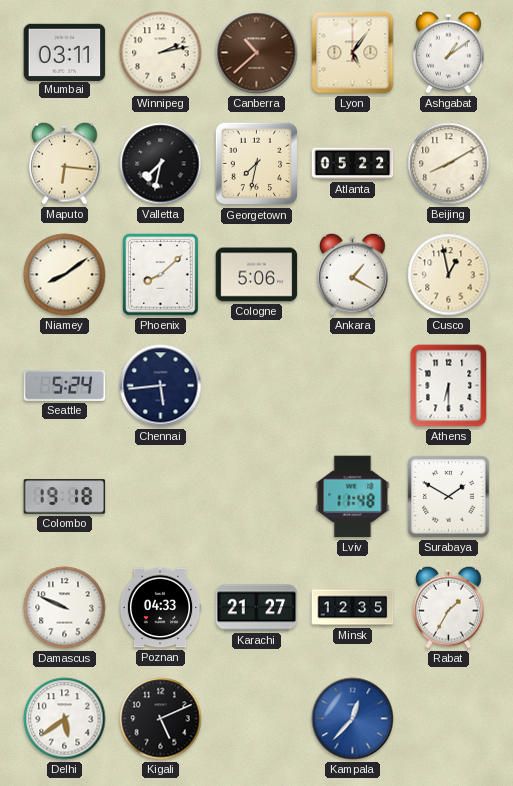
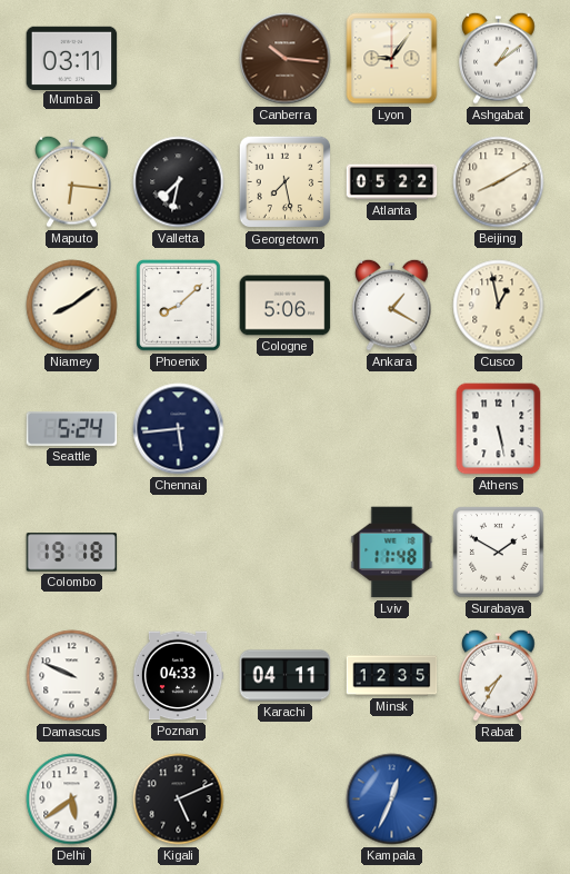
Winnipeg: 2:13 -> none (161, 53)
Canberra: 10:38 -> 10:16 (286, 59)
Lyon: 5:06 -> 9:06 (392, 59)
Georgetown: 7:32 -> 7:28 (286, 182)
Athens: 6:30 -> 5:28 (499, 429)
Karachi: 21:27 -> 04:11 (286, 676)
Rabat: 1:35 -> 7:35 (499, 675)
Kampala: 12:37 -> 12:34 (392, 799)
